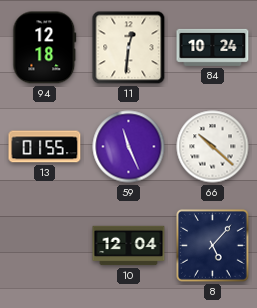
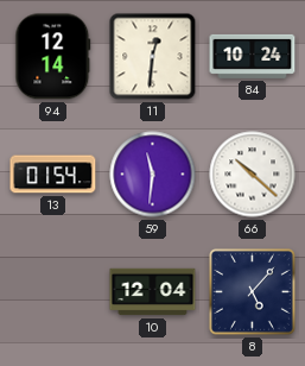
94: 12:18 -> 12:14 (53, 57)
13: 01:55 -> 01:54 (53, 175)
59: 11:26 -> 11:31 (153, 175)
